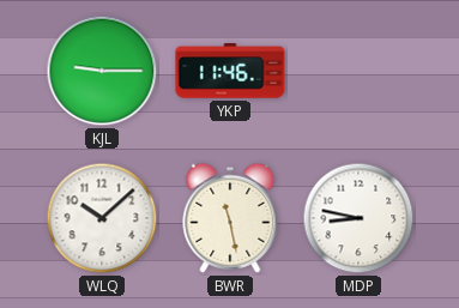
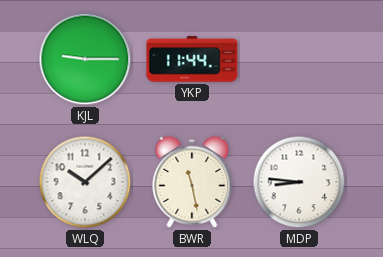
YKP: 11:46 -> 11:44 (192, 59)
MDP: 8:47 -> 8:46 (299, 182)
